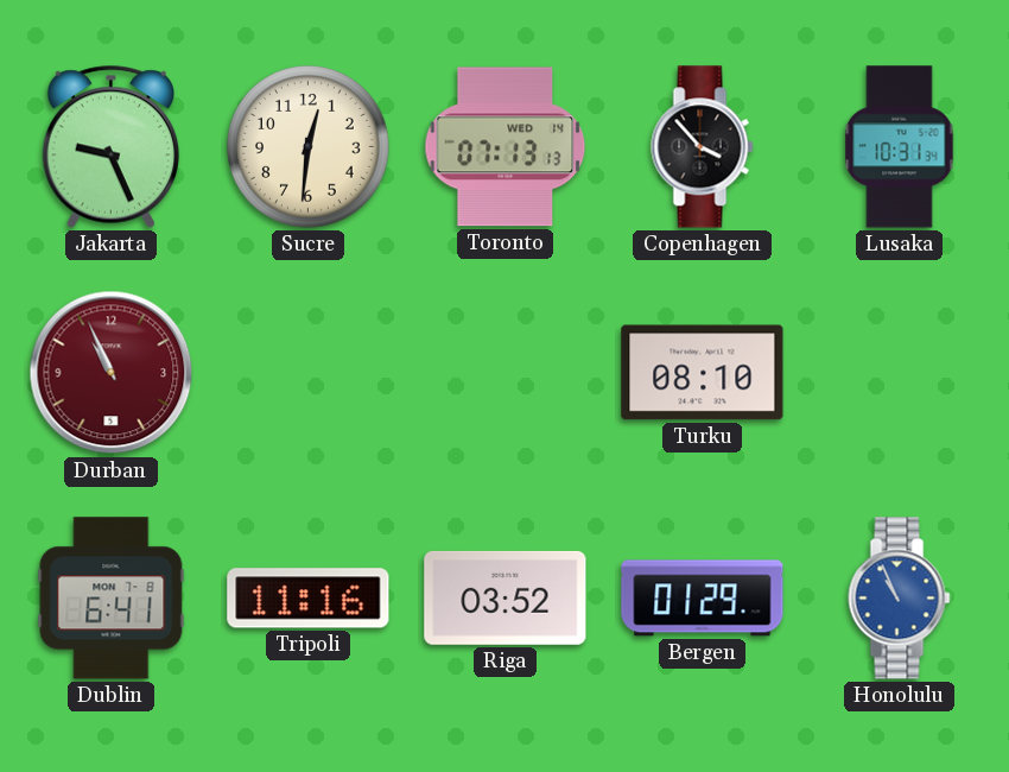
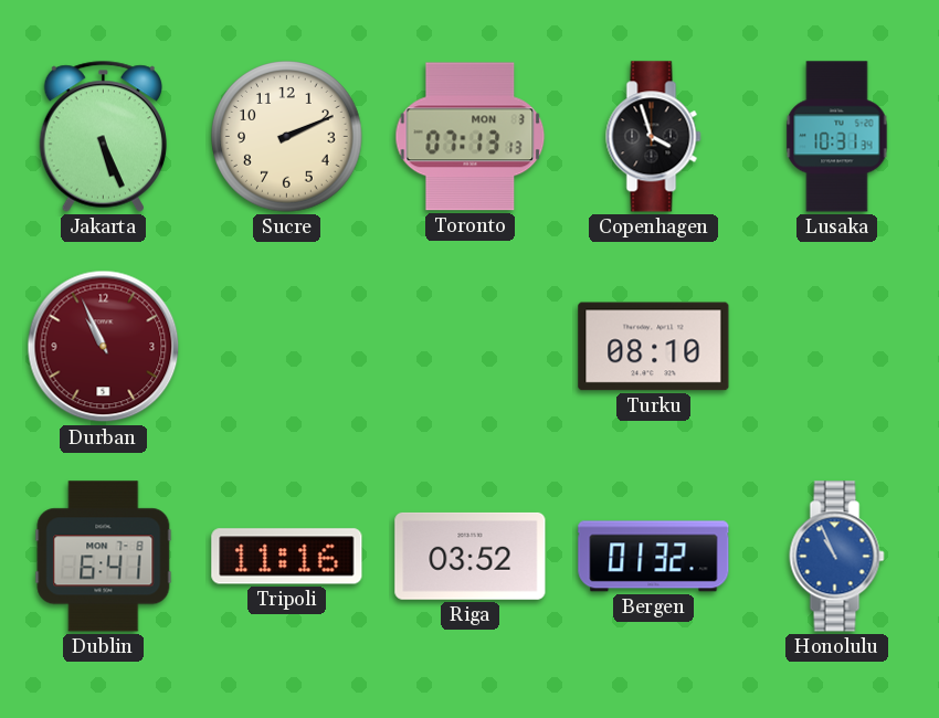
Jakarta: 9:26 -> 5:26 (103, 136)
Sucre: 12:31 -> 2:11 (287, 137)
Toronto date: WED 14 -> MON 3 (471, 137)
Copenhagen: 3:53 -> 3:57 (654, 137)
Bergen: 01:29 -> 01:32 (654, 557)
